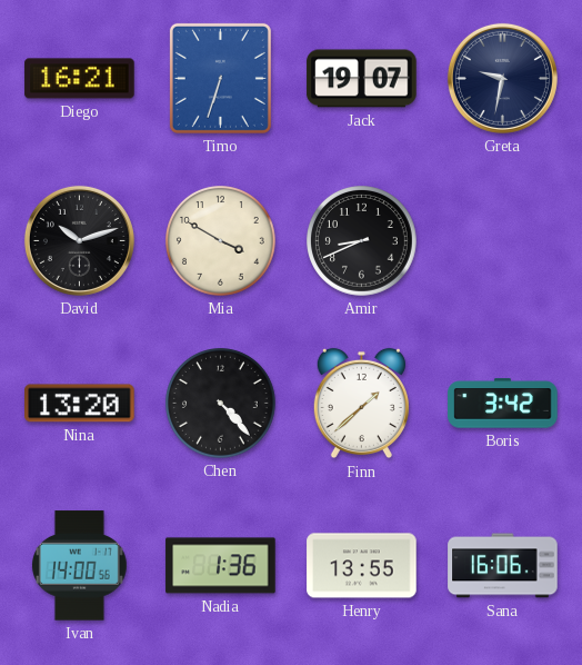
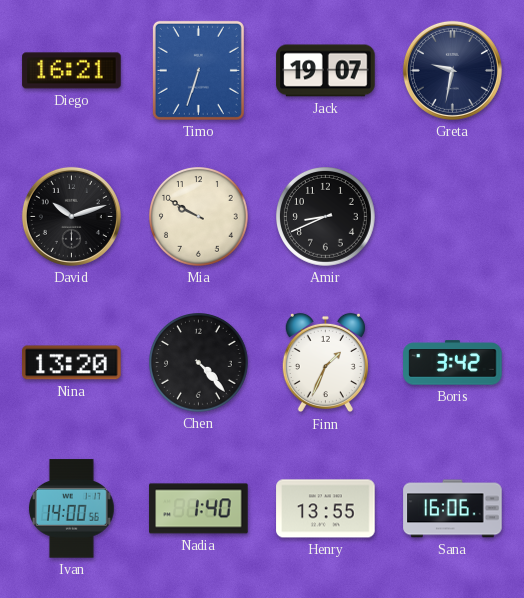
Mia: 3:50 -> 9:50 (199, 217)
Finn: 1:38 -> 1:34 (325, 363)
Nadia: 1:36 -> 1:40 (199, 509)
